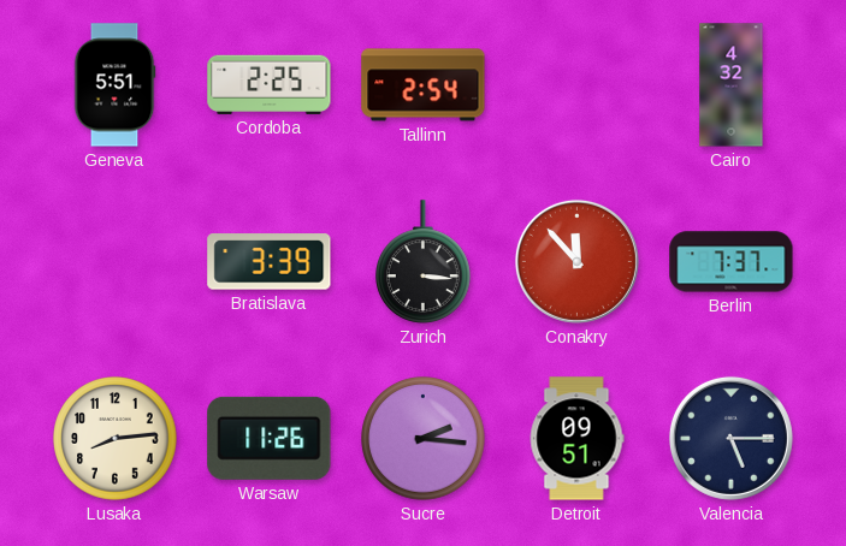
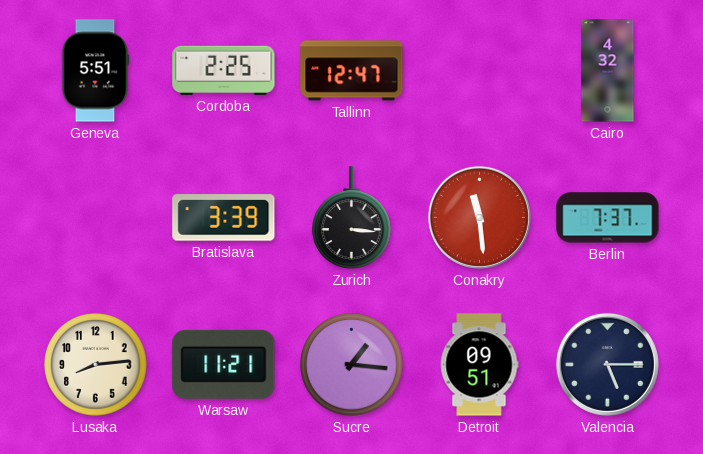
Tallinn: 2:54 -> 12:47 (352, 71)
Conakry: 11:53 -> 11:29 (479, 217)
Warsaw: 11:26 -> 11:21 (224, 364)
Sucre: 2:16 -> 1:16 (352, 365)
